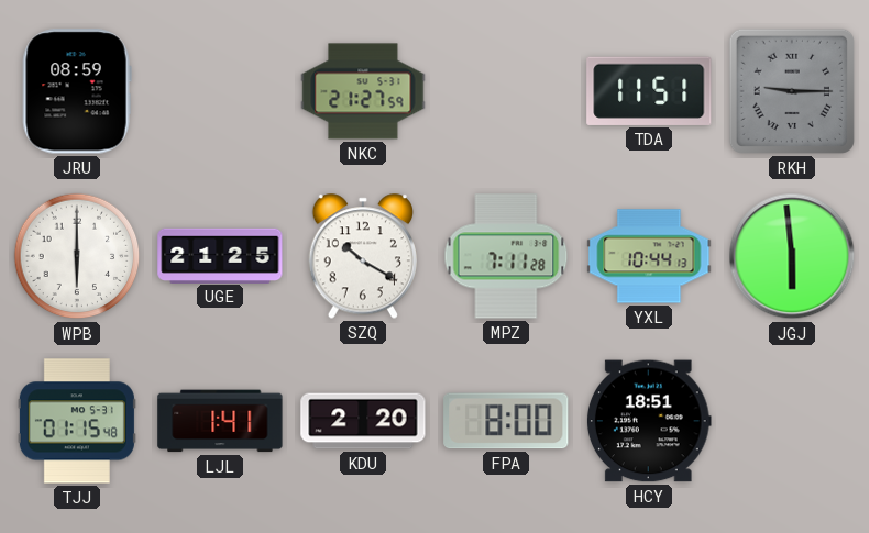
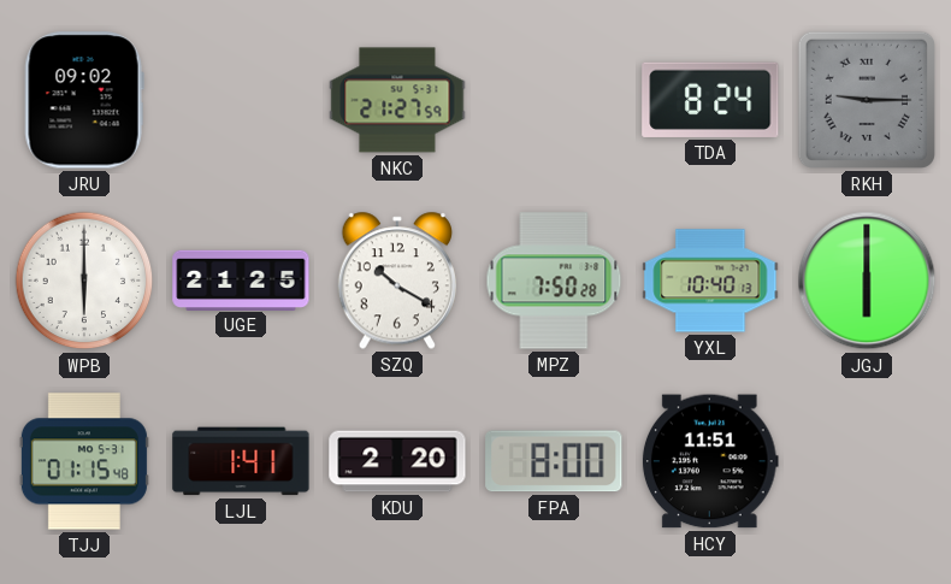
JRU: 08:59 -> 09:02 (84, 100)
TDA: 11:51 -> 8:24 (710, 100)
MPZ: 7:11 -> 7:50 (554, 281)
YXL: 10:44 -> 10:40 (710, 281)
JGJ: 5:59 -> 6:00 (867, 281)
HCY: 18:51 -> 11:51 (710, 461)
